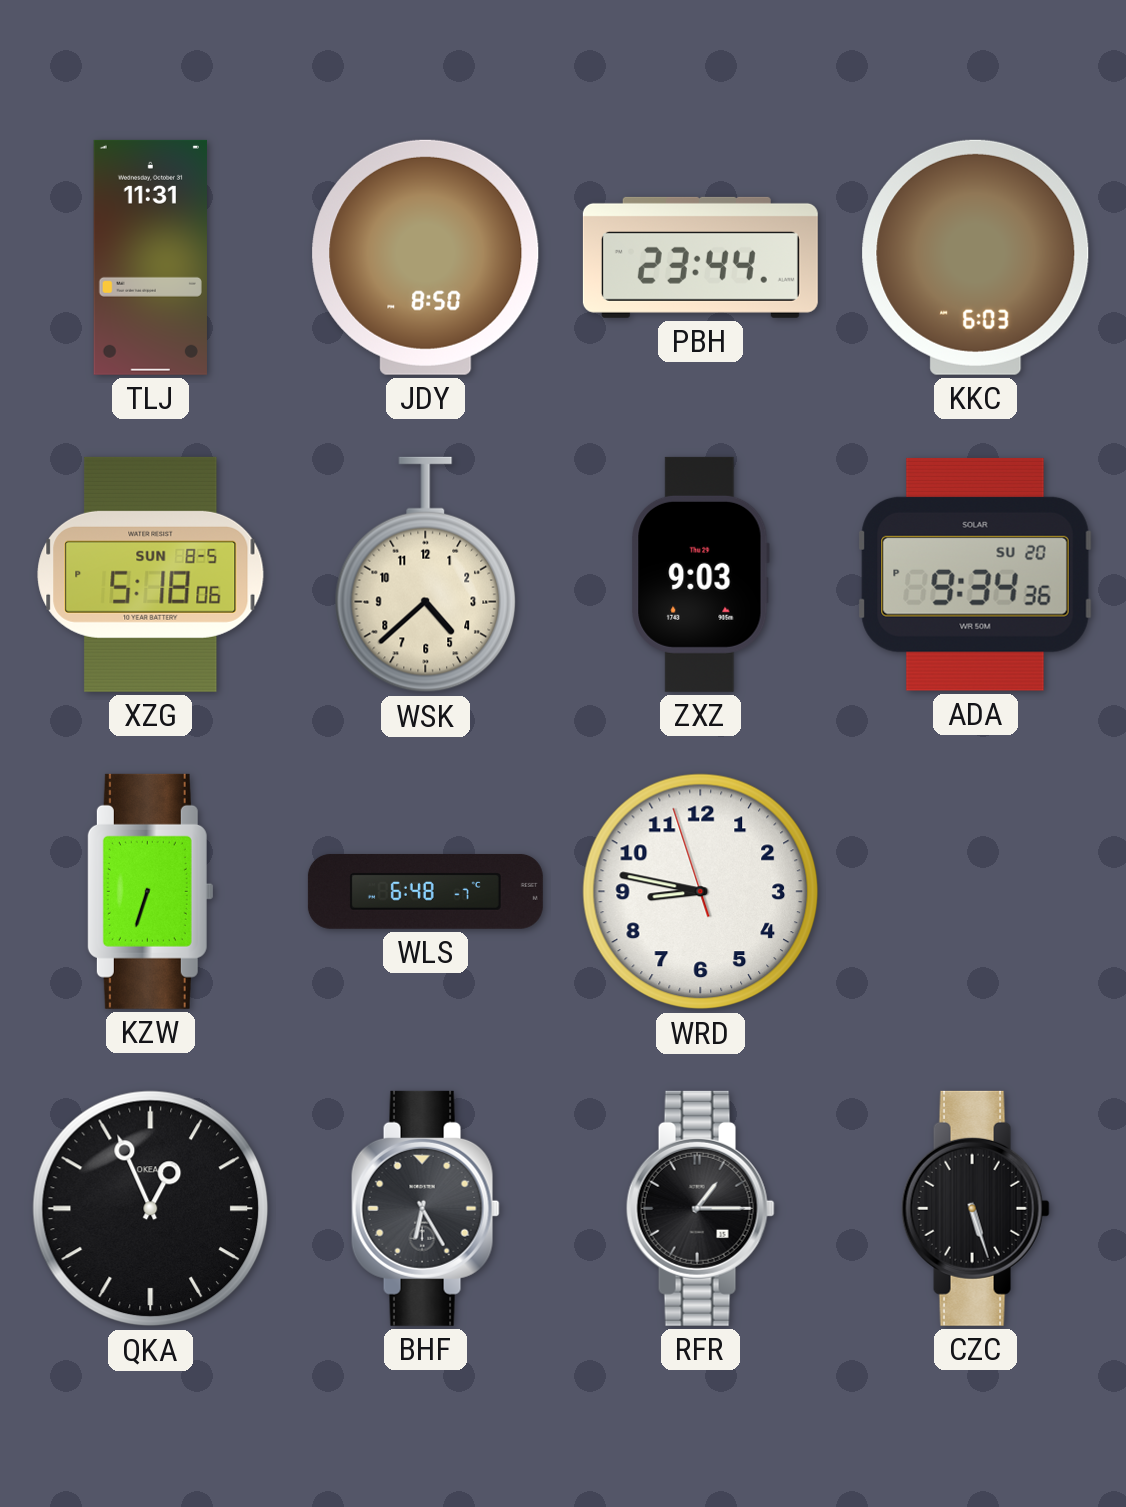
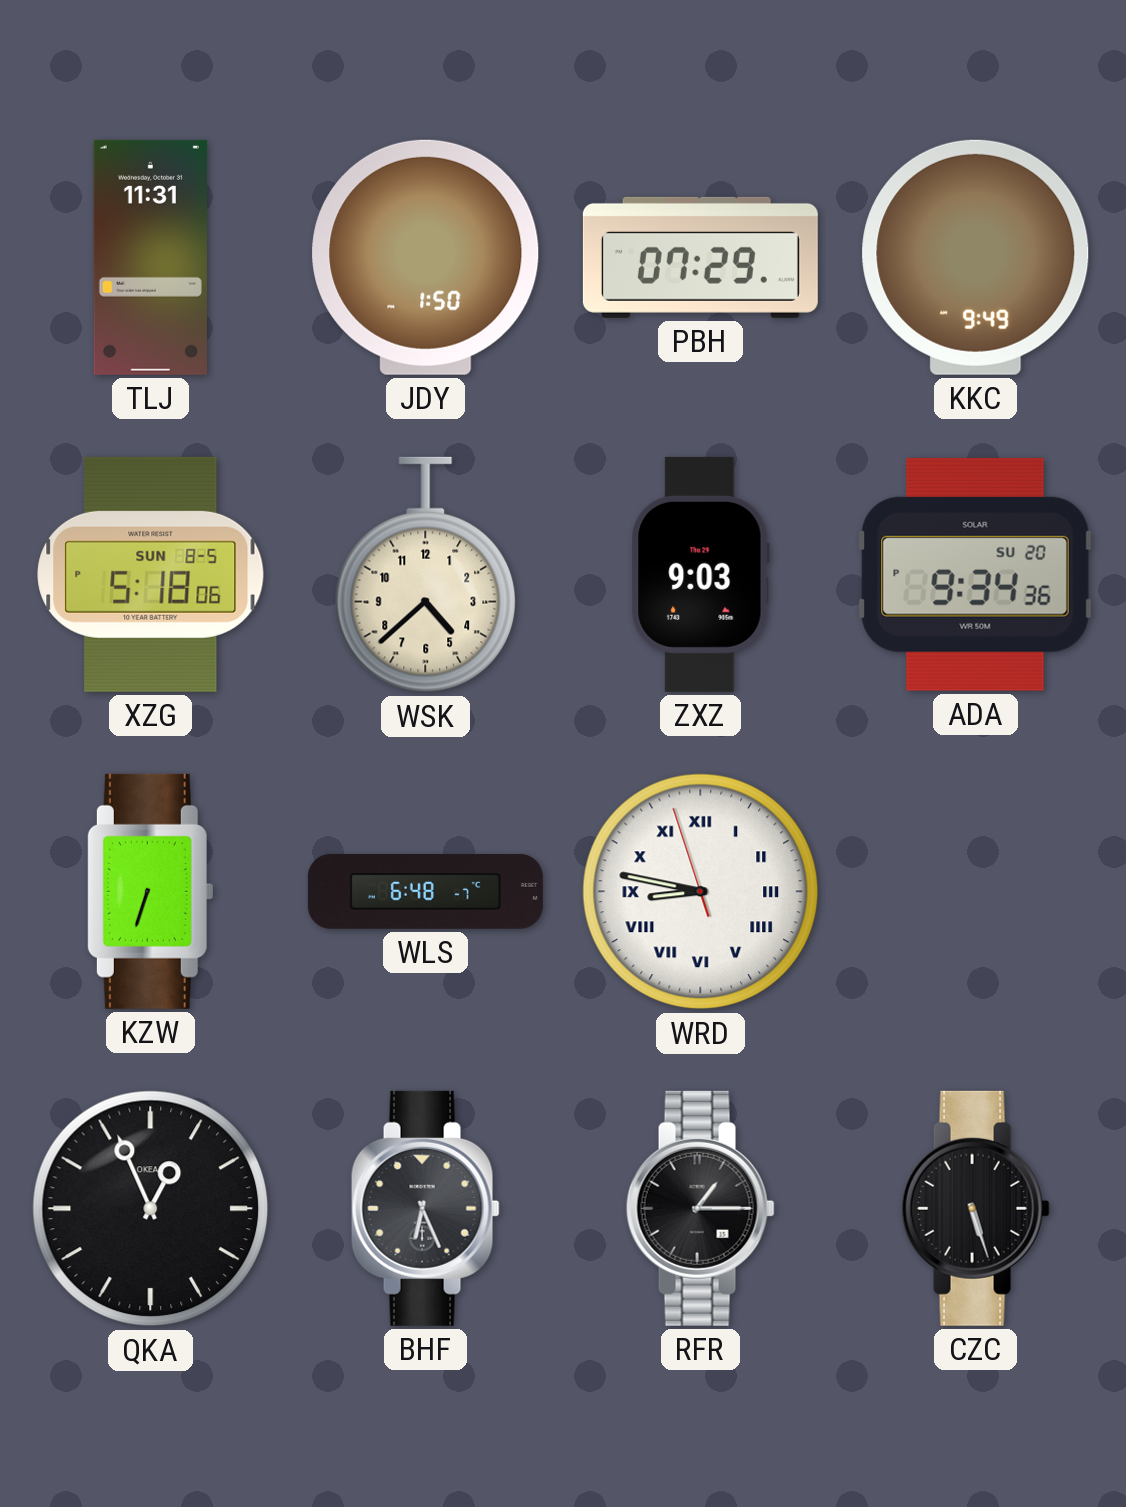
JDY: 8:50 -> 1:50 (426, 257)
PBH: 23:44 -> 07:29 (700, 257)
KKC: 6:03 -> 9:49 (976, 257)
WRD numerals: Arabic -> Roman (701, 892)
BHF: 6:25 -> 6:26 (425, 1208)
